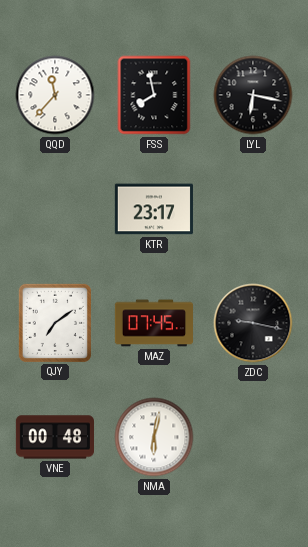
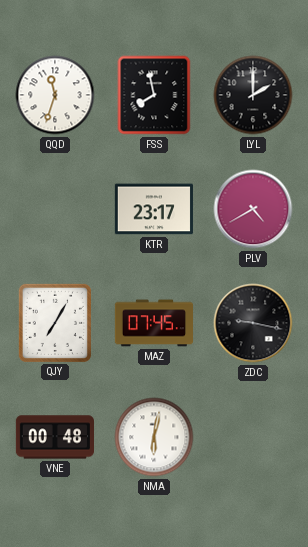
QQD: 11:37 -> 11:33 (55, 95)
LYL: 6:17 -> 2:00 (253, 95)
PLV: none -> 4:40 (253, 209)
QJY: 7:09 -> 7:05 (55, 323)
